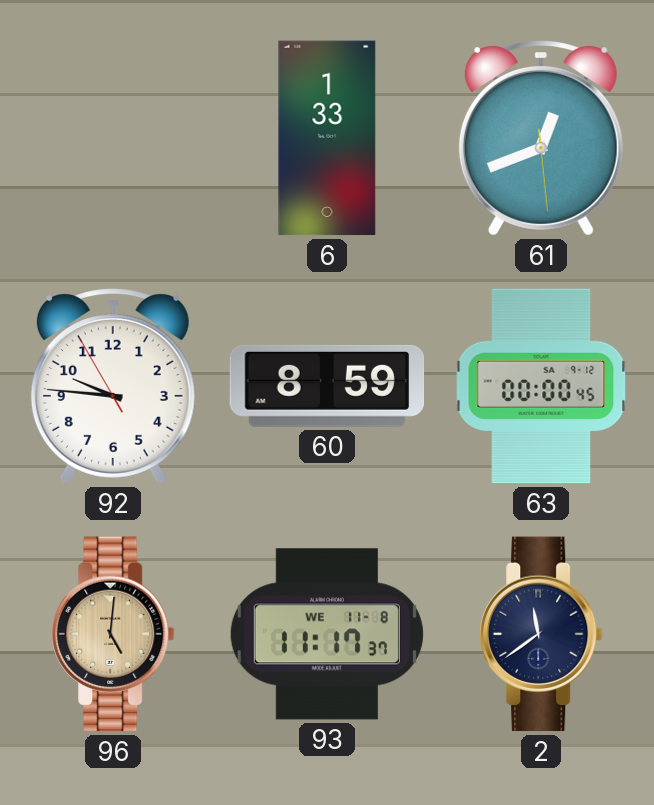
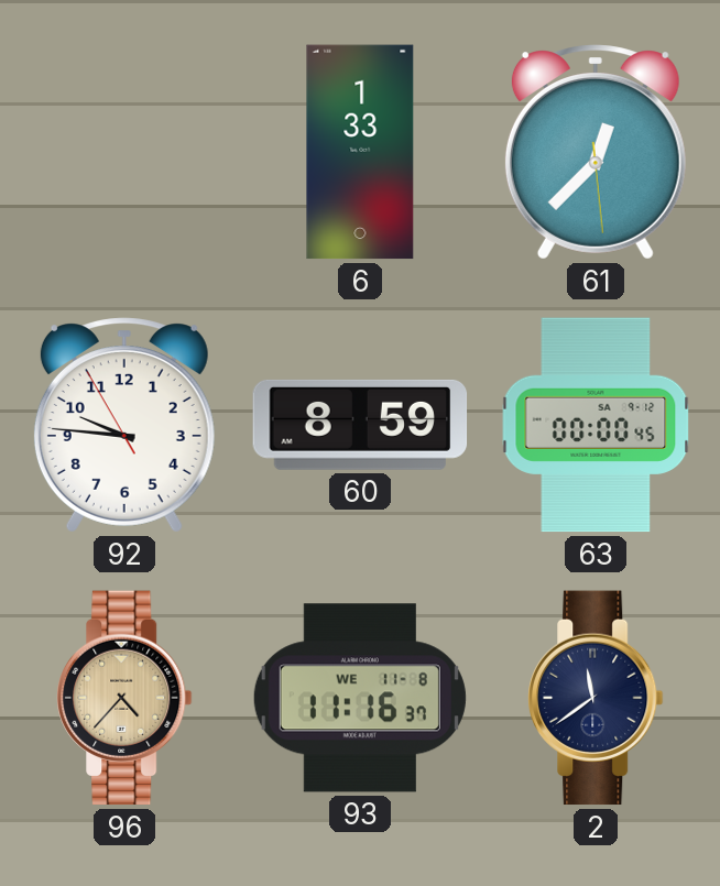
61: 12:41 -> 12:37 (596, 152)
96: 5:01 -> 4:37 (124, 698)
93: 11:17 -> 11:16 (360, 698)
